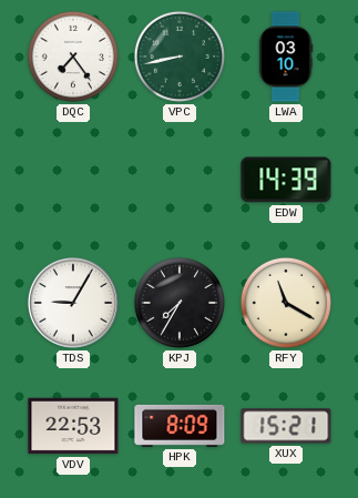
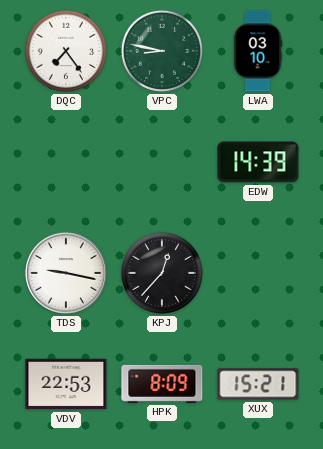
VPC: 8:43 -> 8:47 (162, 51)
TDS: 9:05 -> 9:17 (66, 273)
KPJ: 7:35 -> 12:37 (162, 273)
RFY: 11:20 -> none (286, 303)
